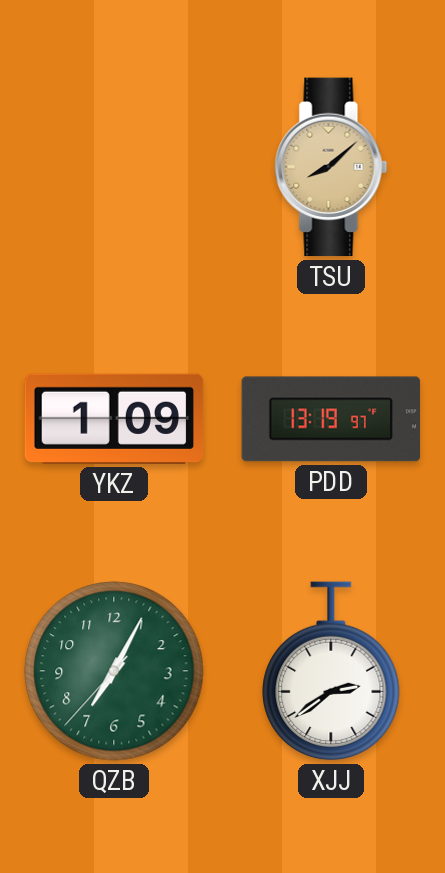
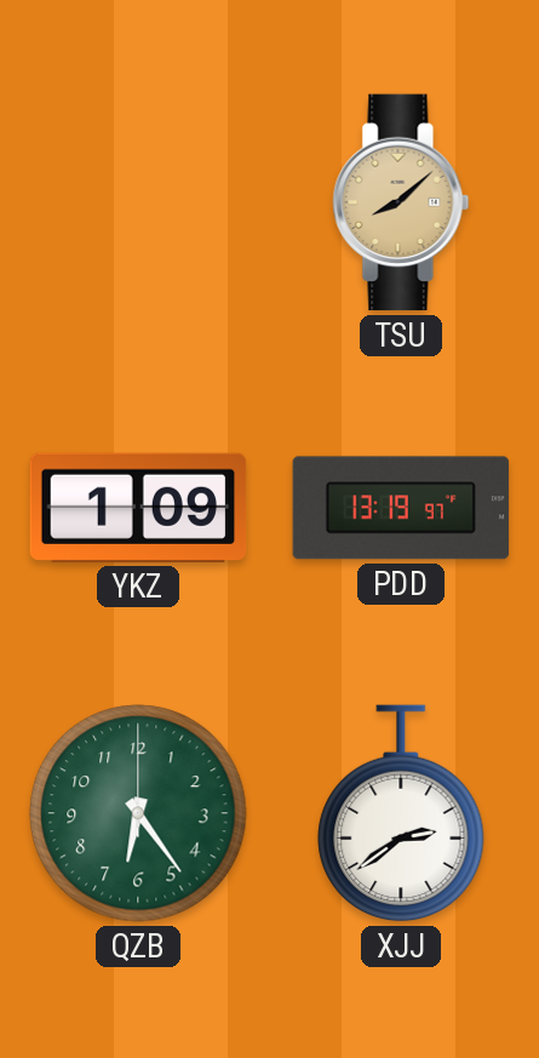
QZB: 7:04 -> 6:24 (138, 813)
